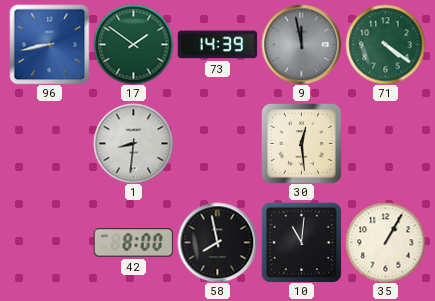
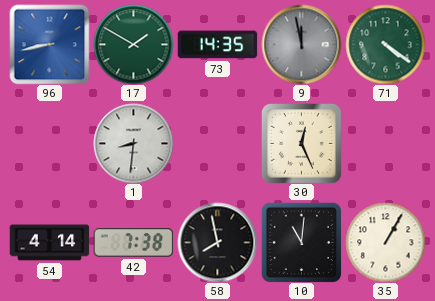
17: 1:51 -> 1:50 (133, 44)
73: 14:39 -> 14:35 (217, 45)
30: 12:29 -> 12:26 (302, 144)
54: none -> 4:14 (49, 243)
42: 8:00 -> 7:38 (133, 243)
